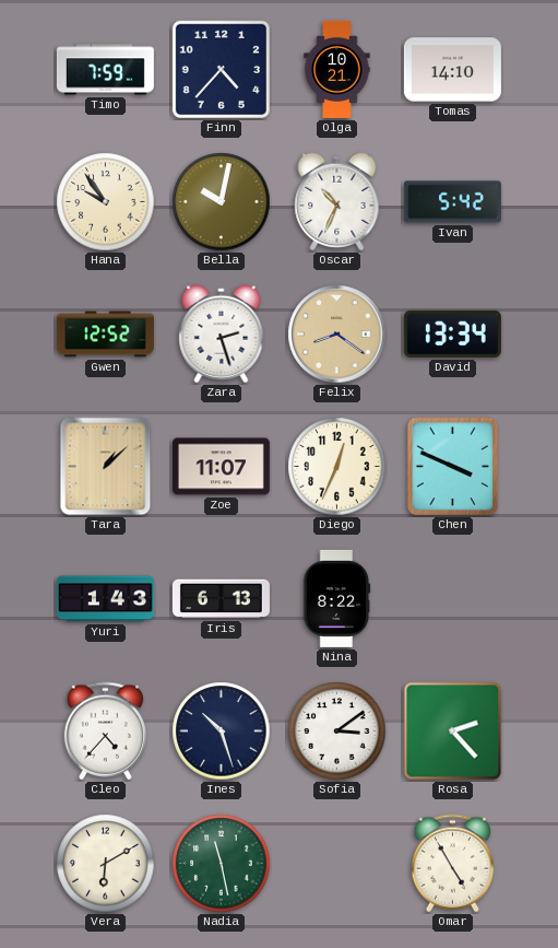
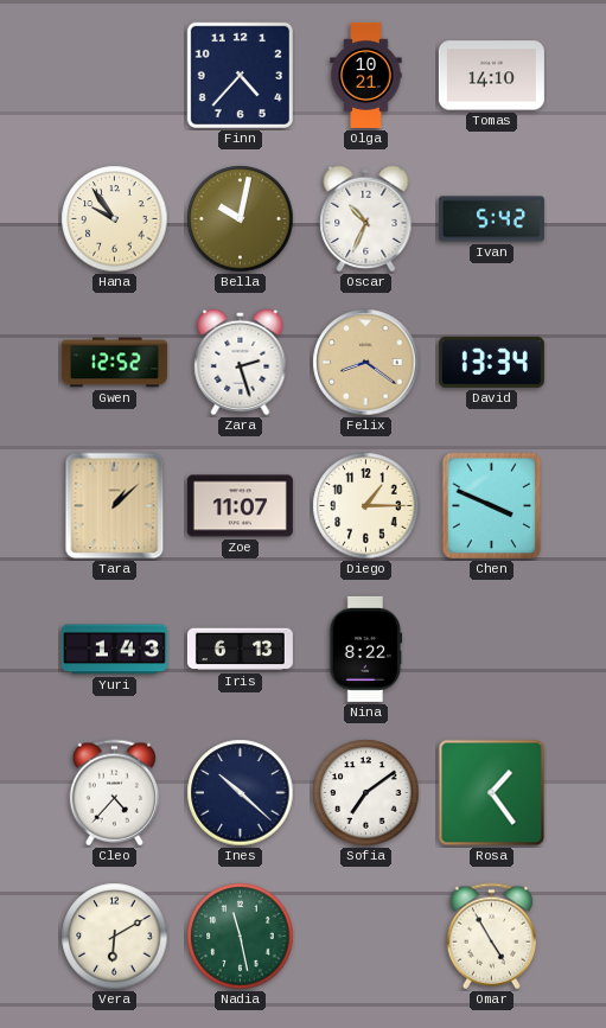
Timo: 7:59 -> none (105, 70)
Diego: 12:34 -> 1:15 (366, 506)
Ines: 10:27 -> 10:22 (241, 793)
Sofia: 3:09 -> 7:09 (366, 793)
Rosa: 2:23 -> 1:24 (492, 793)
